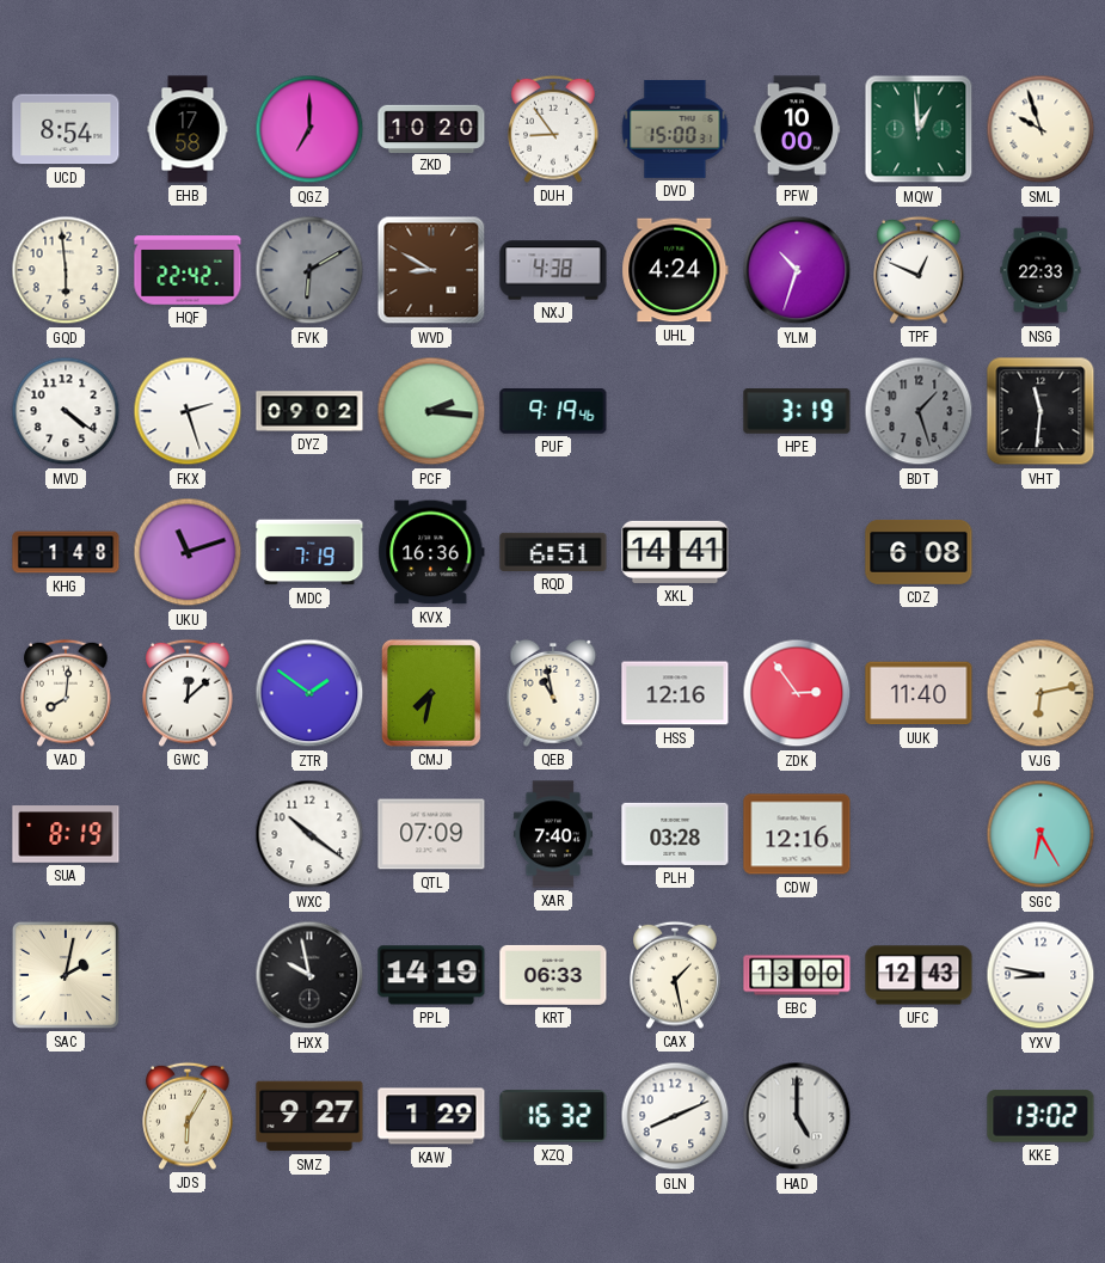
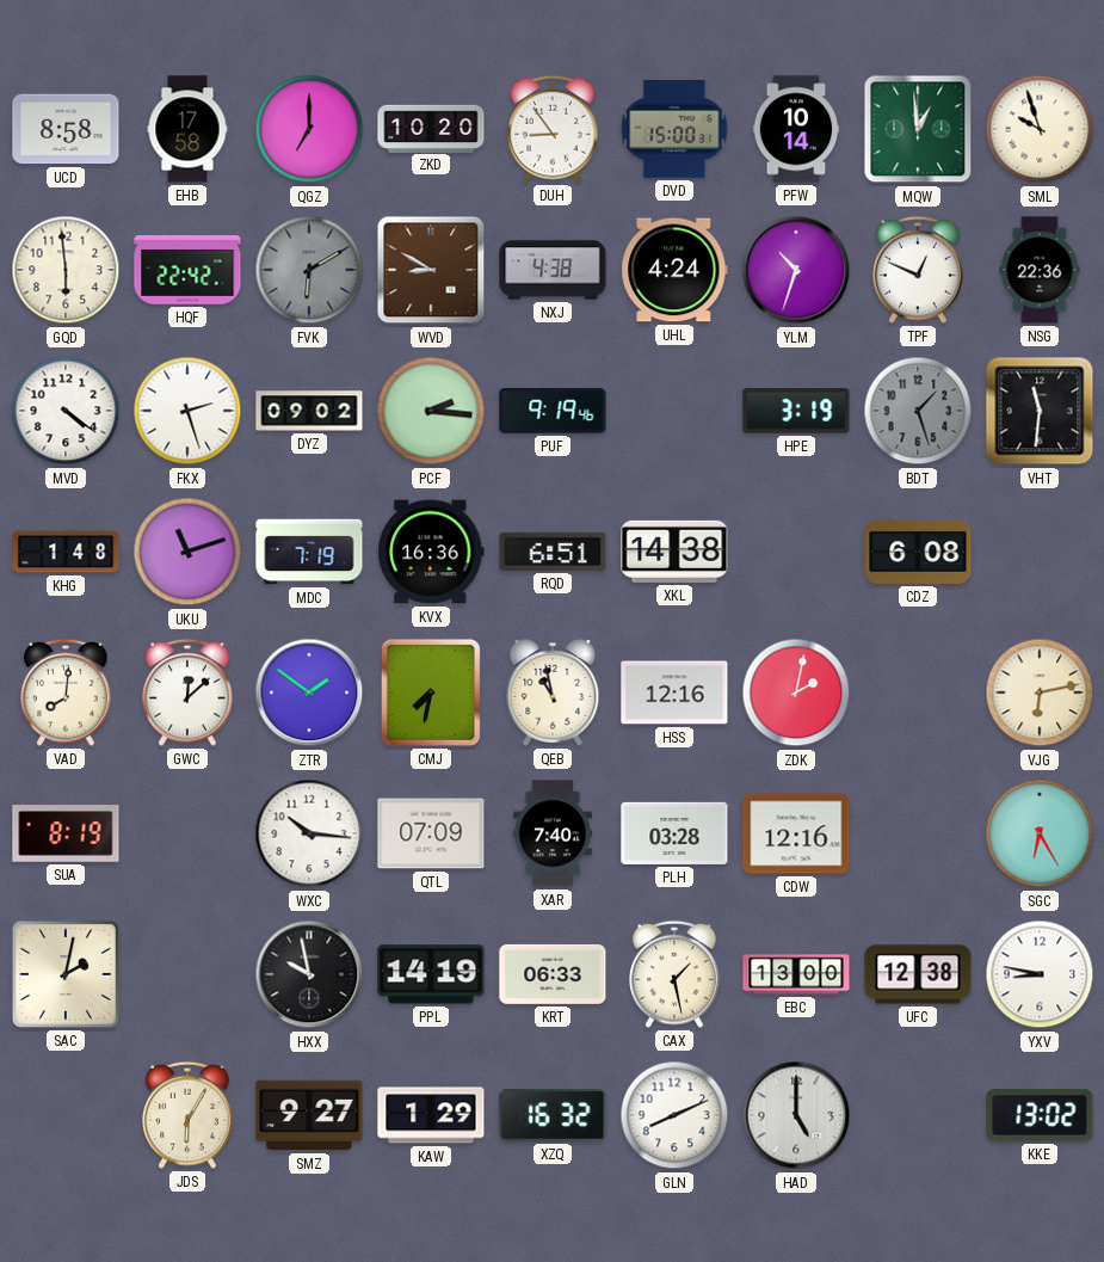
UCD: 8:54 -> 8:58 (66, 129)
PFW: 10:00 -> 10:14 (796, 129)
NSG: 22:33 -> 22:36 (1040, 270)
XKL: 14:41 -> 14:38 (674, 552)
ZDK: 2:54 -> 2:02 (796, 692)
UUK: 11:40 -> none (919, 693)
WXC: 10:21 -> 10:16 (309, 833)
UFC: 12:43 -> 12:38 (918, 974)
